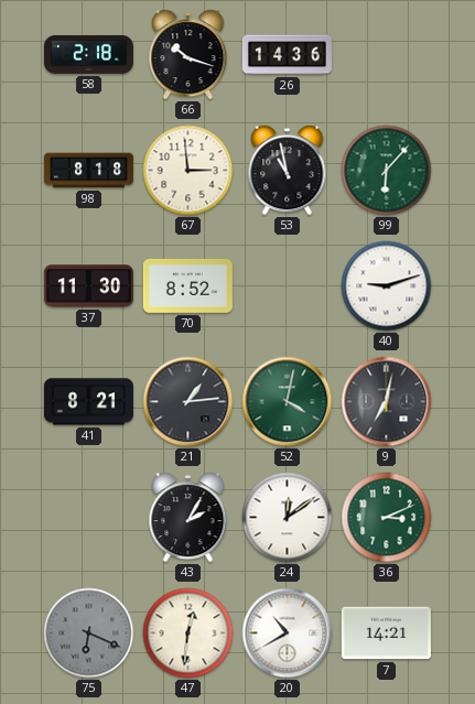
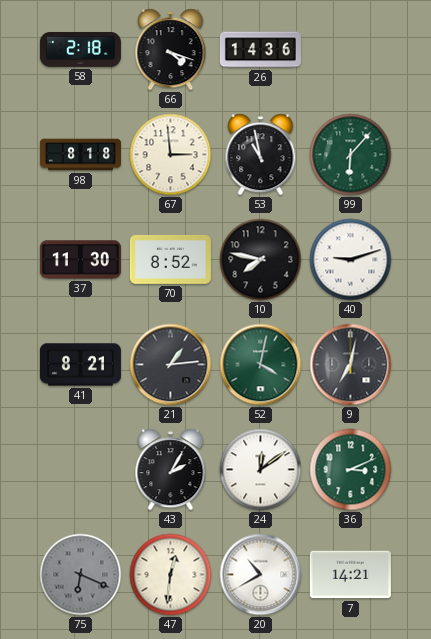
66: 10:18 -> 4:18 (171, 50)
10: none -> 7:47 (261, 260)
